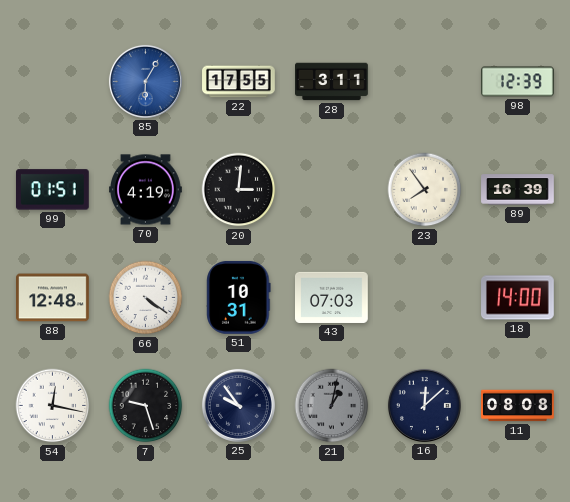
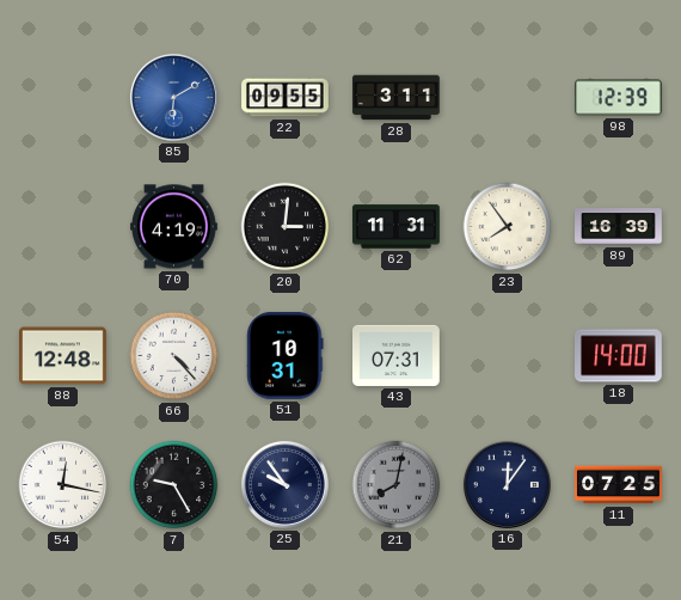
85: 6:05 -> 6:10 (173, 97)
22: 17:55 -> 09:55 (286, 98)
99: 01:51 -> none (52, 190)
62: none -> 11:31 (397, 227)
66: 4:21 -> 4:23 (174, 356)
43: 07:03 -> 07:31 (397, 355)
7: 9:27 -> 9:25 (174, 485)
21: 1:02 -> 8:02 (397, 485)
16: 12:08 -> 12:06 (507, 484)
11: 08:08 -> 07:25 (619, 485)
